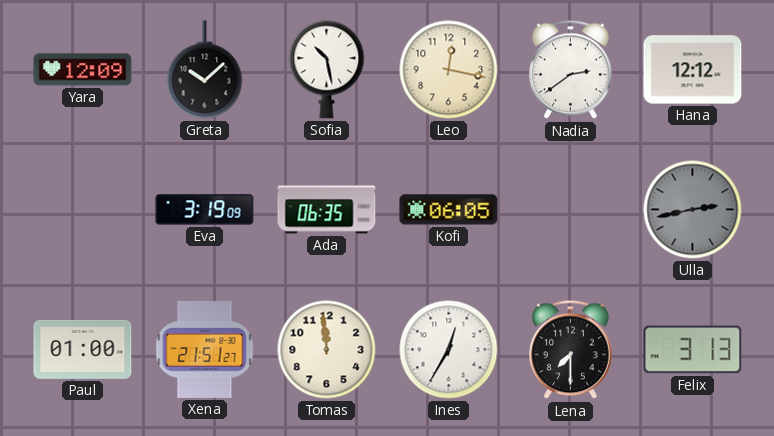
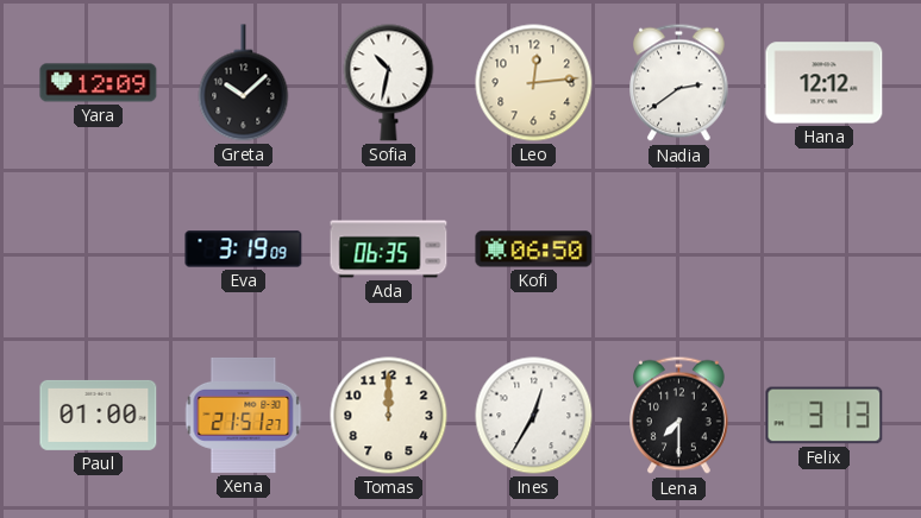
Sofia: 10:28 -> 10:32 (389, 83)
Leo: 12:17 -> 12:14 (534, 83)
Kofi: 06:05 -> 06:50 (534, 249)
Ulla: 2:43 -> none (693, 210)
Tomas: 11:59 -> 12:00 (389, 416)
